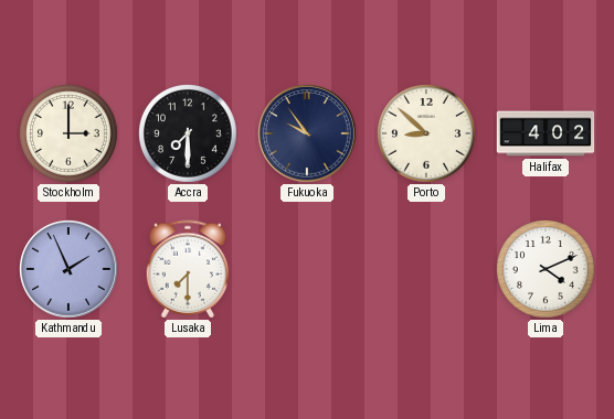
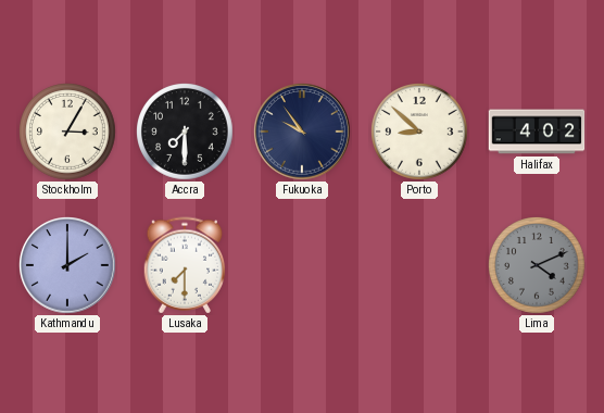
Stockholm: 3:00 -> 3:05 (68, 133)
Kathmandu: 1:56 -> 2:00 (67, 265)
Lima dial: white -> grey (538, 266)
